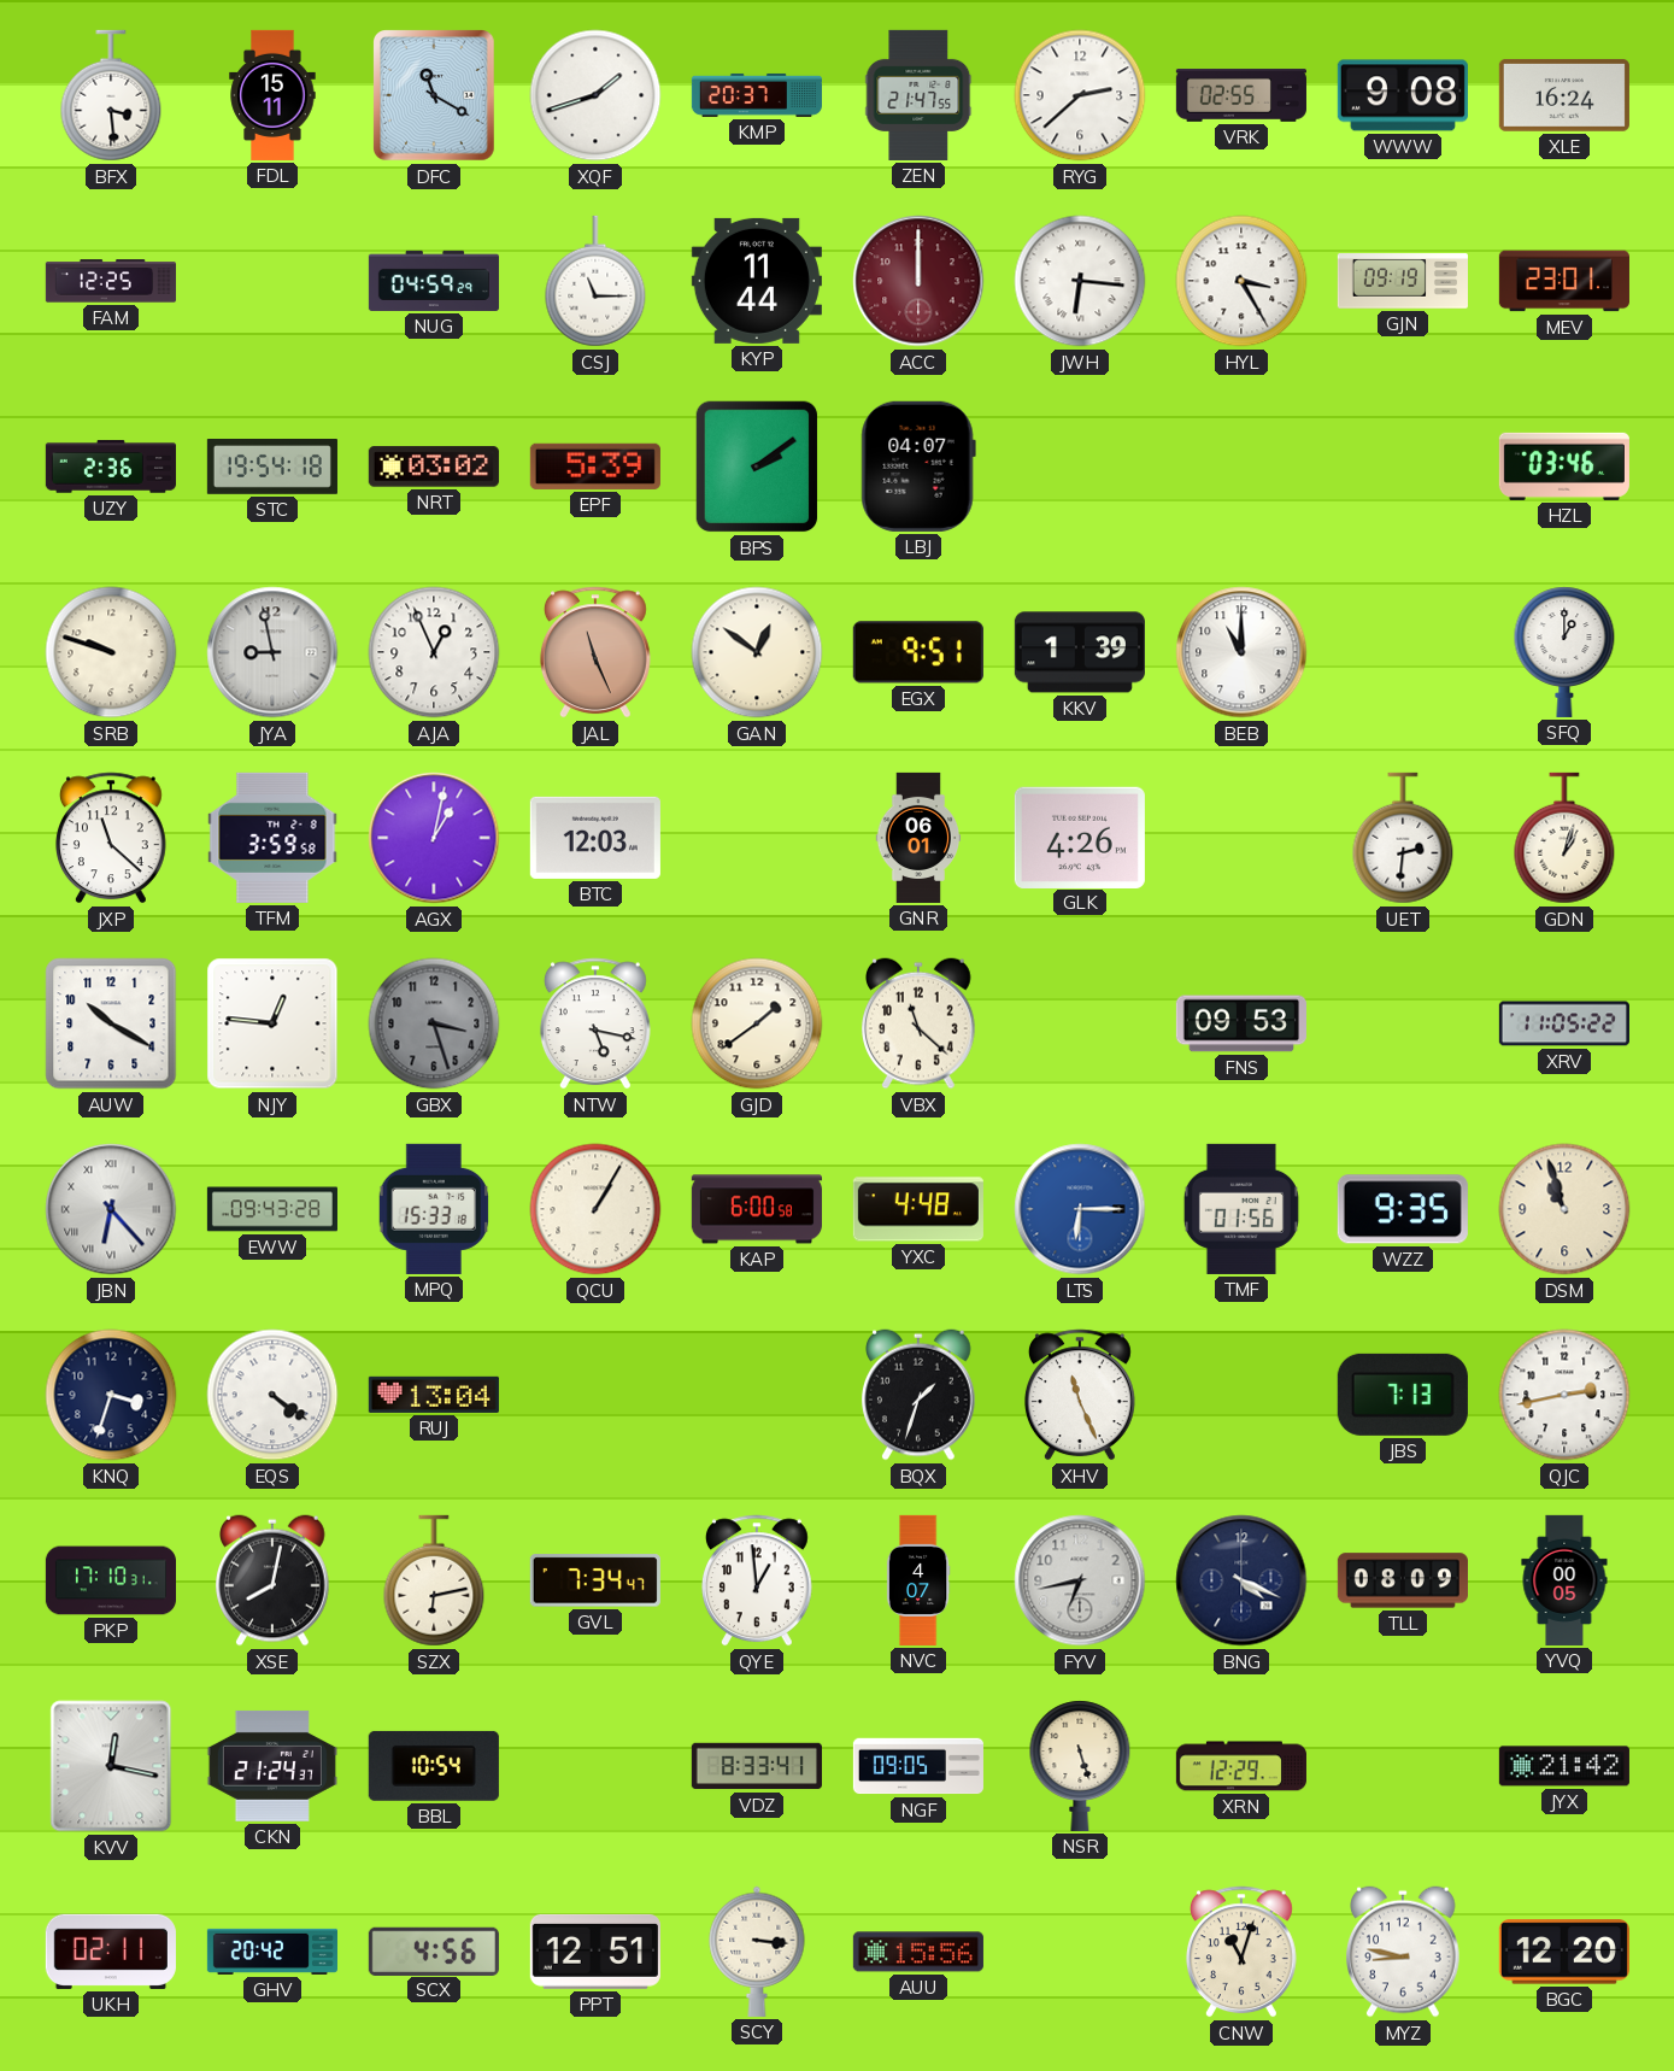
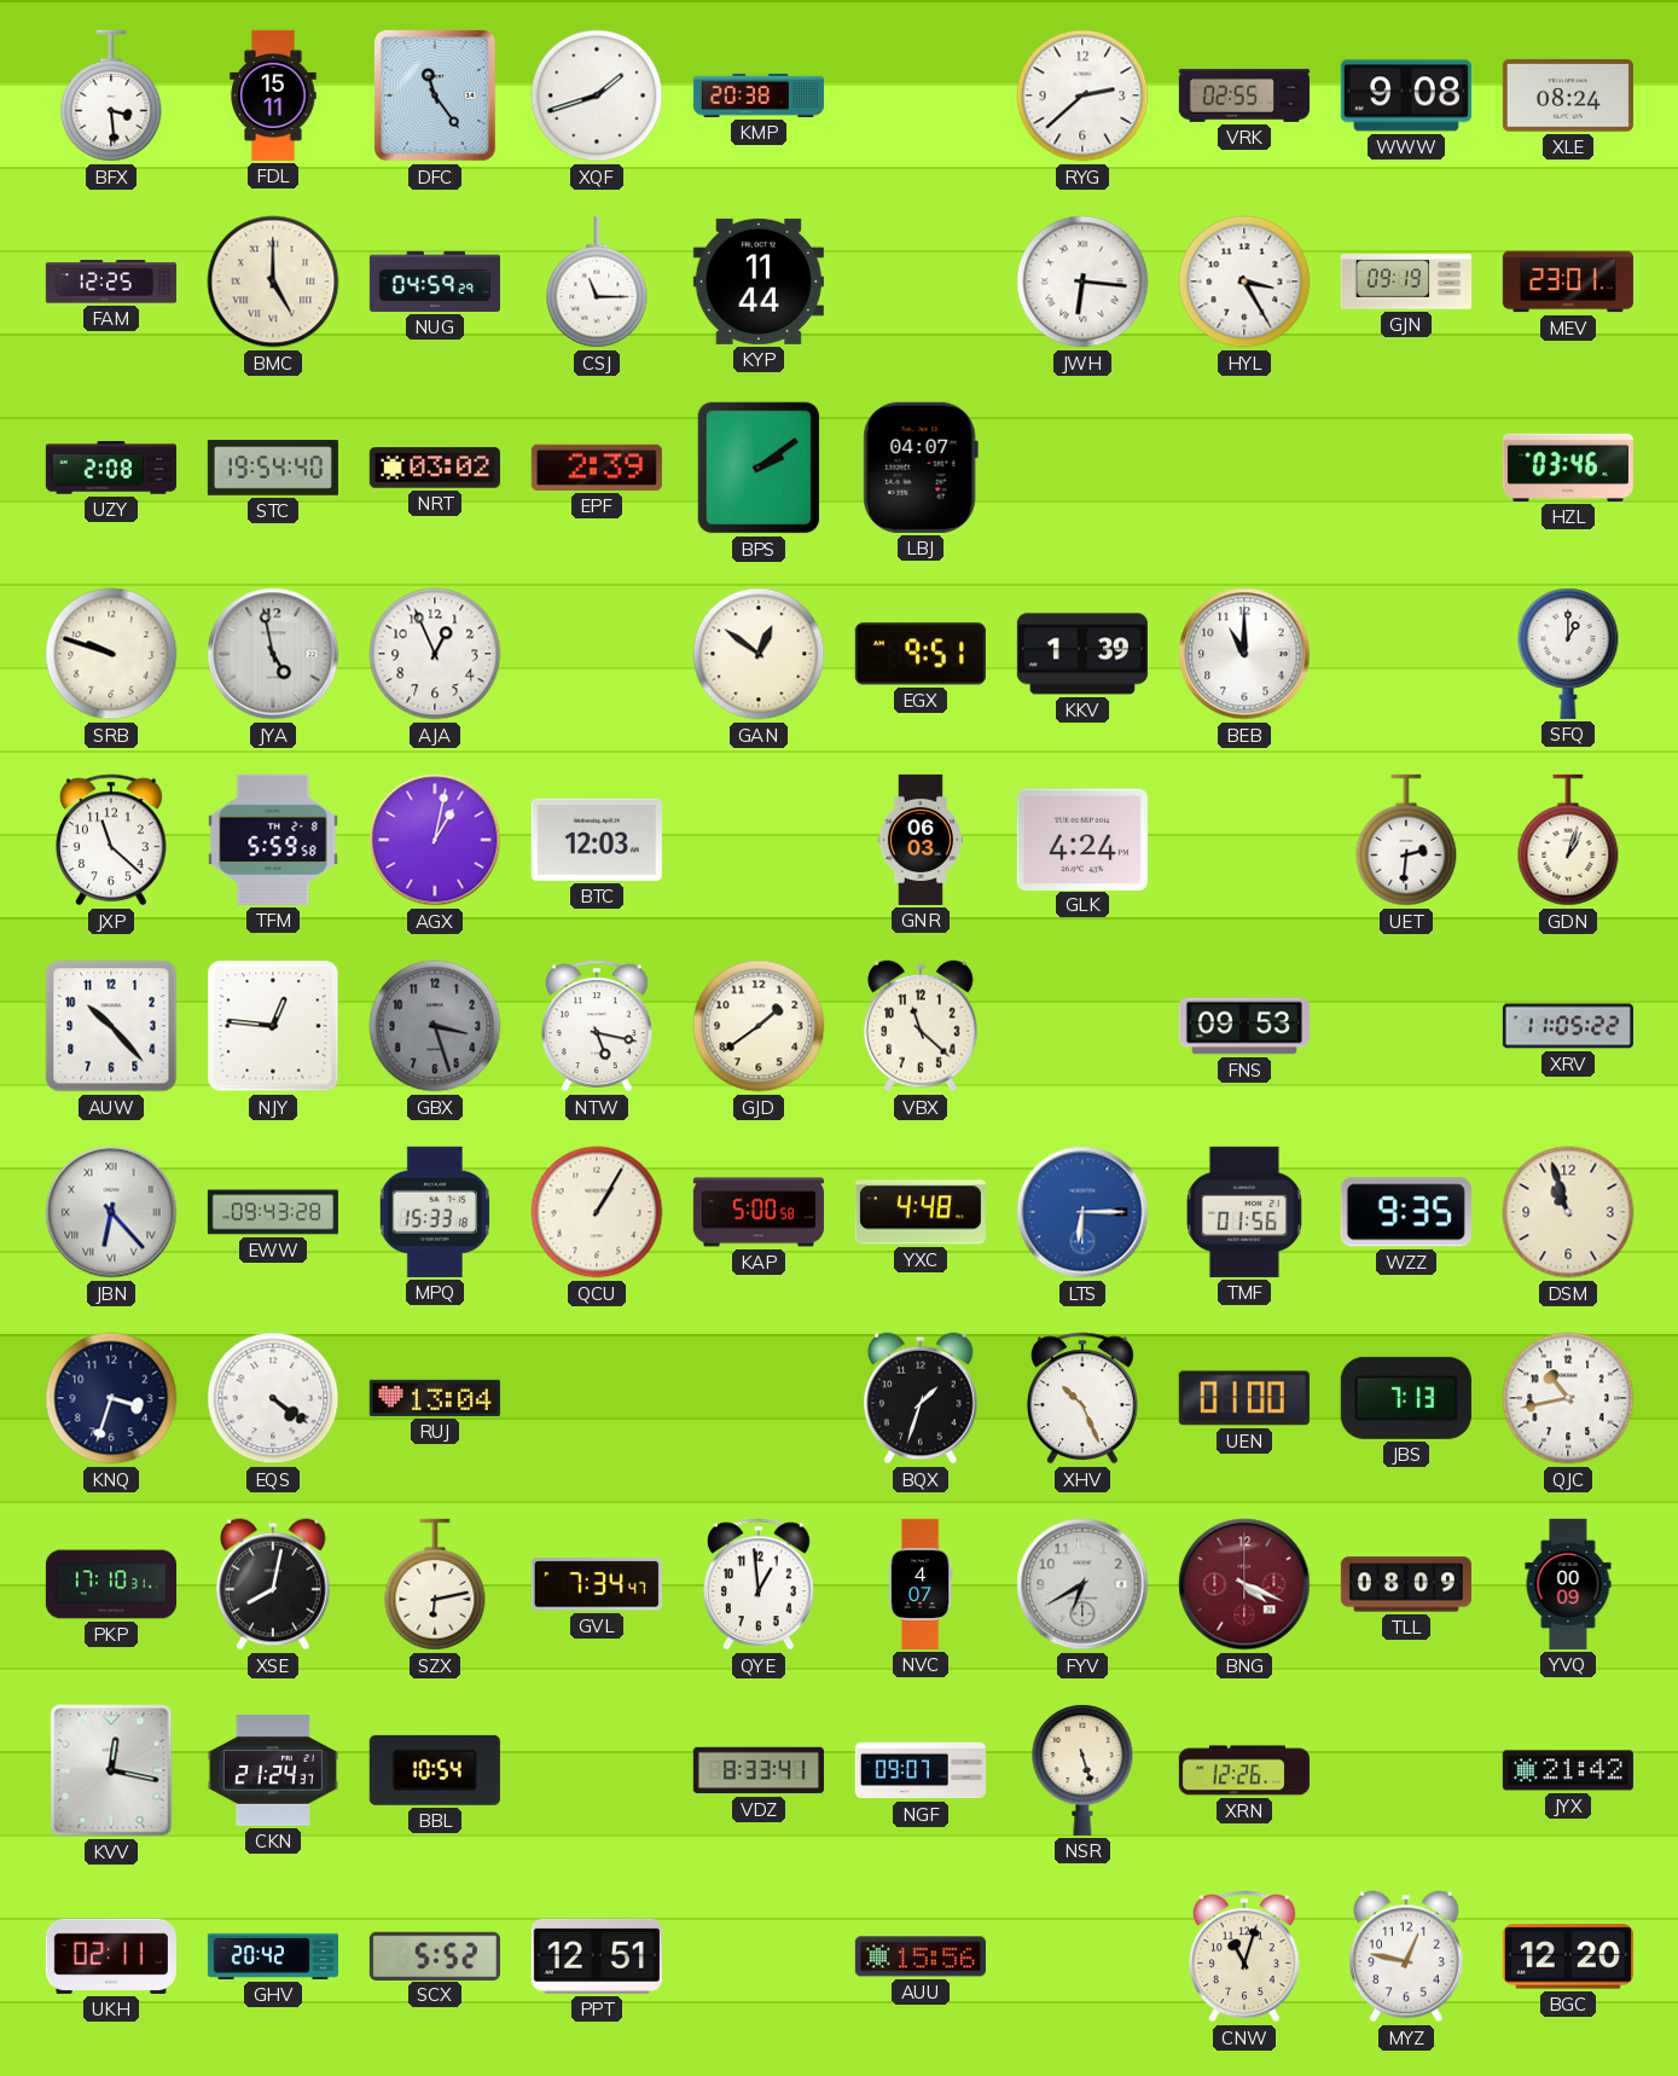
DFC: 11:20 -> 11:24 (436, 97)
KMP: 20:37 -> 20:38 (759, 95)
ZEN: 21:47 -> none (918, 95)
XLE: 16:24 -> 08:24 (1568, 95)
BMC: none -> 5:00 (273, 282)
ACC: 12:00 -> none (918, 281)
UZY: 2:36 -> 2:08 (111, 468)
STC: 19:54:18 -> 19:54:40 (273, 469)
EPF: 5:39 -> 2:39 (597, 468)
JYA: 8:58 -> 4:58 (273, 654)
JAL: 11:26 -> none (595, 652)
TFM: 3:59 -> 5:59 (273, 840)
GNR: 06:01 -> 06:03 (921, 840)
GLK: 4:26 -> 4:24 (1082, 839)
AUW: 10:20 -> 10:23 (111, 1026)
KAP: 6:00 -> 5:00 (759, 1212)
XHV: 11:26 -> 10:26 (1082, 1398)
UEN: none -> 01:00 (1244, 1398)
QJC: 2:43 -> 10:43 (1568, 1398)
FYV: 6:43 -> 6:40 (1082, 1584)
BNG dial: navy -> burgundy (1244, 1584)
YVQ: 00:05 -> 00:09 (1568, 1584)
NGF: 09:05 -> 09:07 (921, 1770)
XRN: 12:29 -> 12:26 (1244, 1770)
SCX: 4:56 -> 5:52 (435, 1955)
SCY: 3:16 -> none (757, 1952)
MYZ: 8:47 -> 12:47 (1407, 1956)
